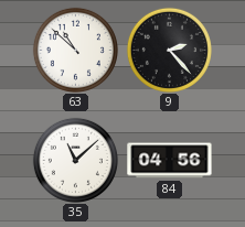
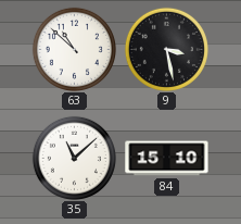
9: 2:23 -> 3:28 (166, 49)
84: 04:56 -> 15:10 (167, 159)
